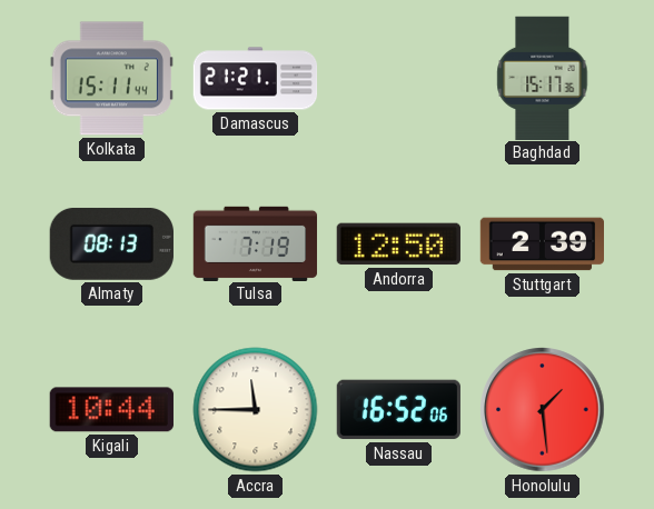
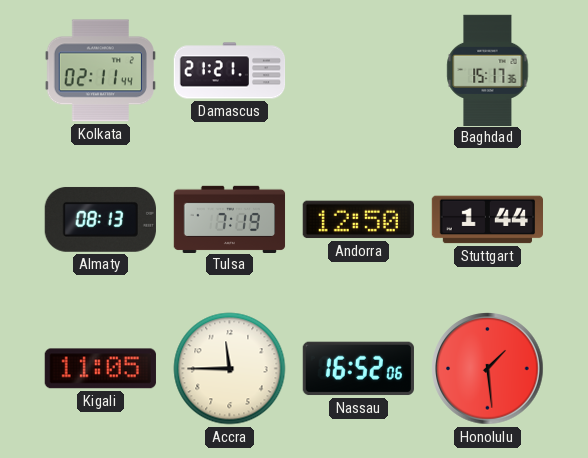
Kolkata: 15:11 -> 02:11 (100, 71)
Stuttgart: 2:39 -> 1:44 (488, 220)
Kigali: 10:44 -> 11:05 (100, 369)
